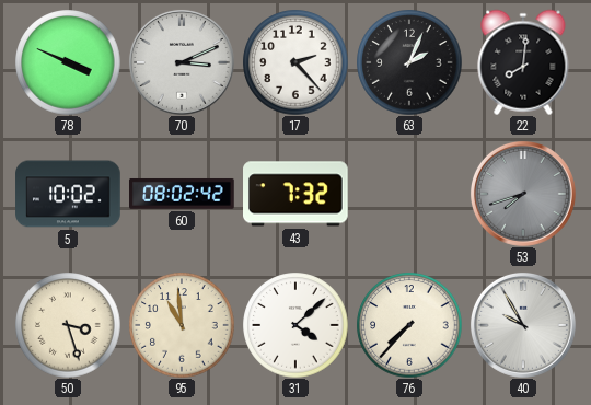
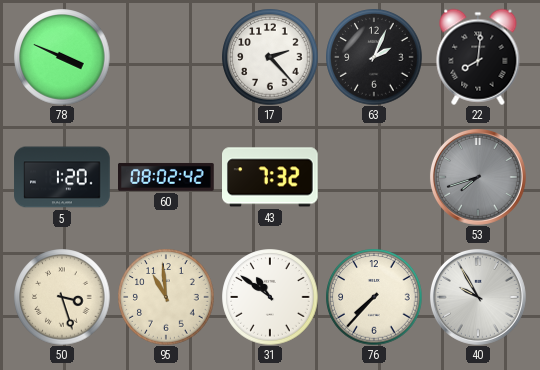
70: 3:11 -> none (182, 62)
5: 10:02 -> 1:20 (62, 177)
31: 4:08 -> 10:51 (270, 297)
